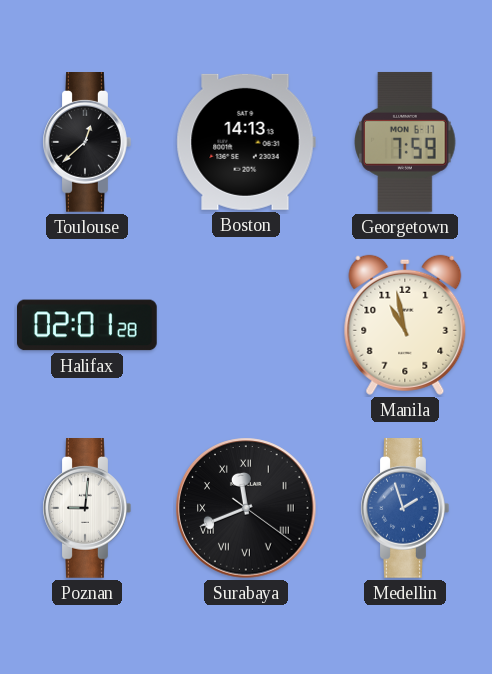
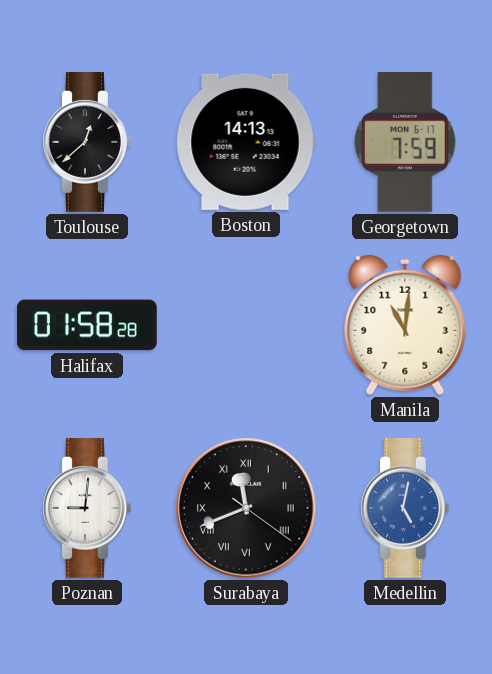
Halifax: 02:01 -> 01:58 (88, 325)
Manila: 10:58 -> 11:01 (405, 325)
Medellin: 1:57 -> 5:02 (405, 509)
